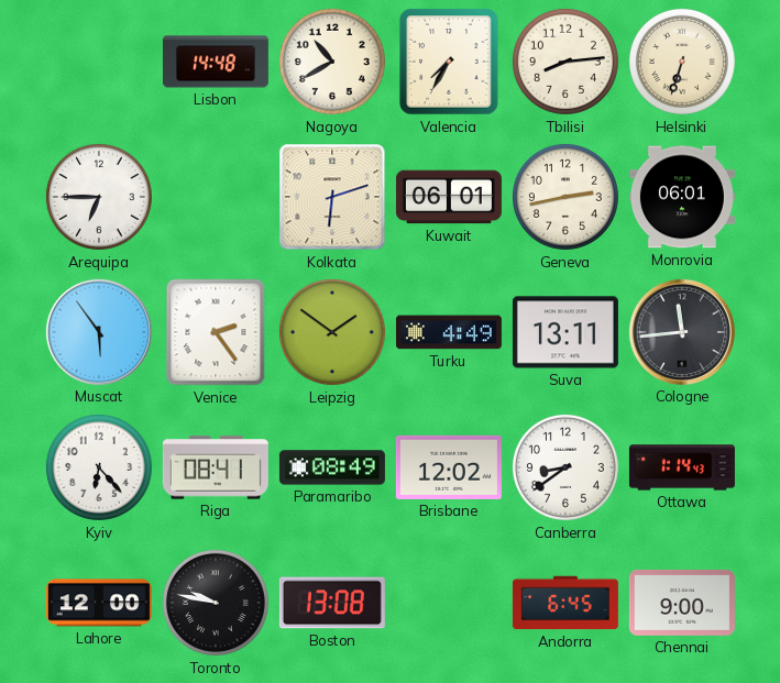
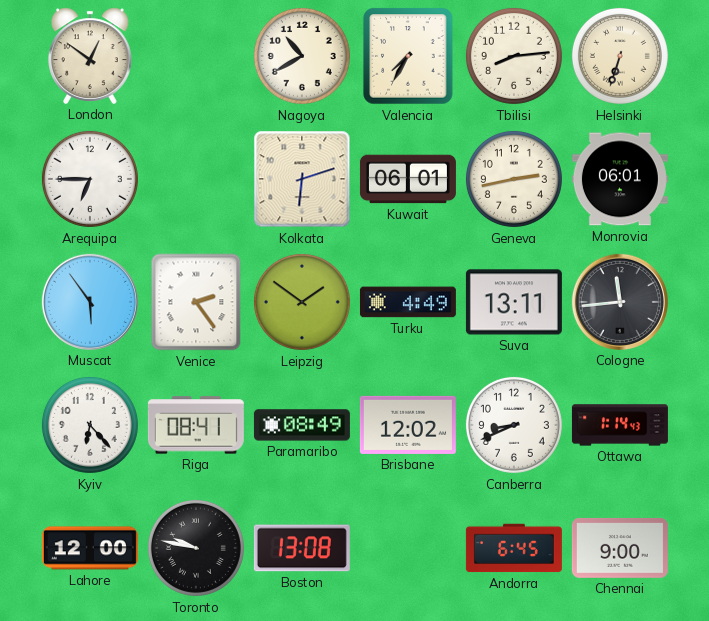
London: none -> 12:51 (91, 56)
Lisbon: 14:48 -> none (216, 62)
Canberra: 8:39 -> 8:41 (514, 425)
